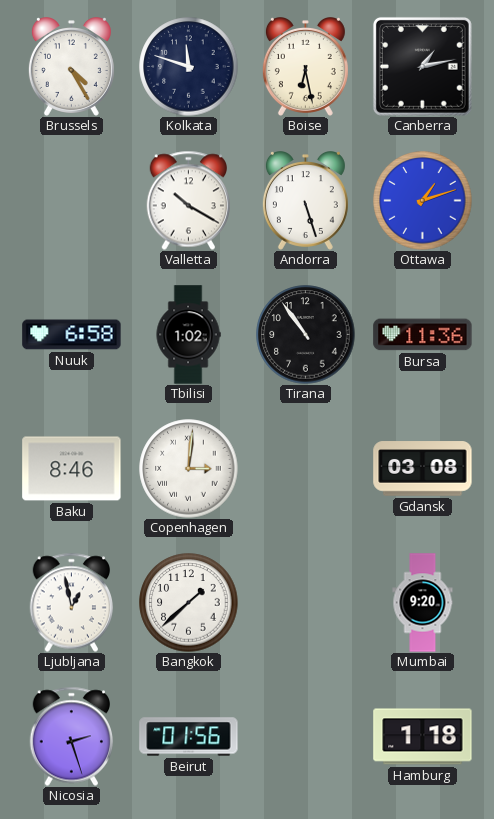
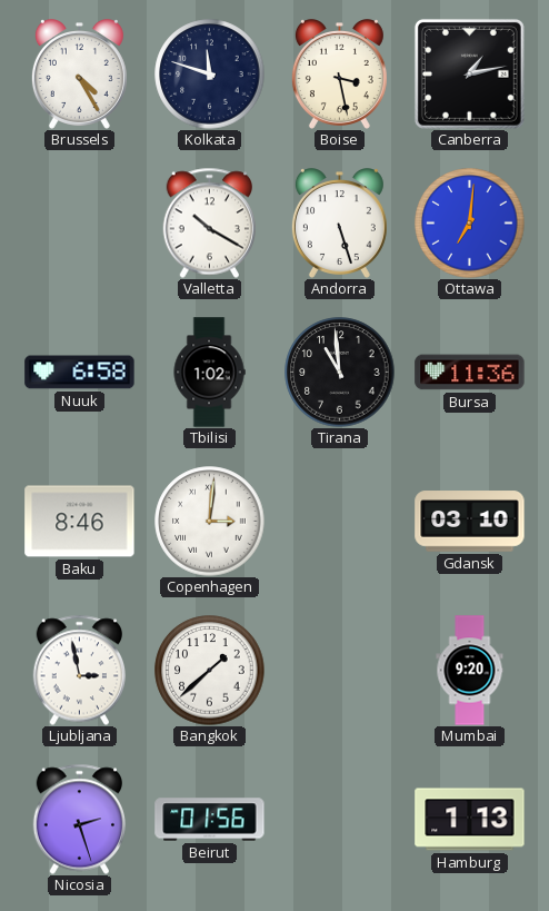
Boise: 6:28 -> 3:28 (339, 75)
Ottawa: 1:12 -> 7:01 (470, 224)
Tirana: 10:54 -> 10:59 (340, 373)
Gdansk: 03:08 -> 03:10 (470, 522)
Ljubljana: 12:58 -> 2:58 (79, 670)
Hamburg: 1:18 -> 1:13 (470, 820)
